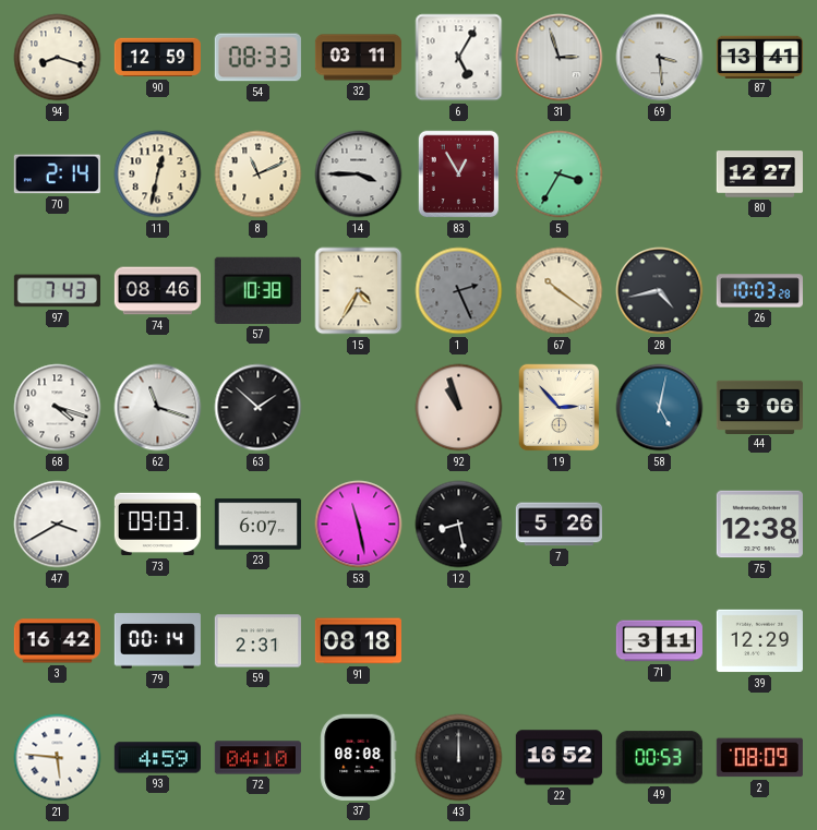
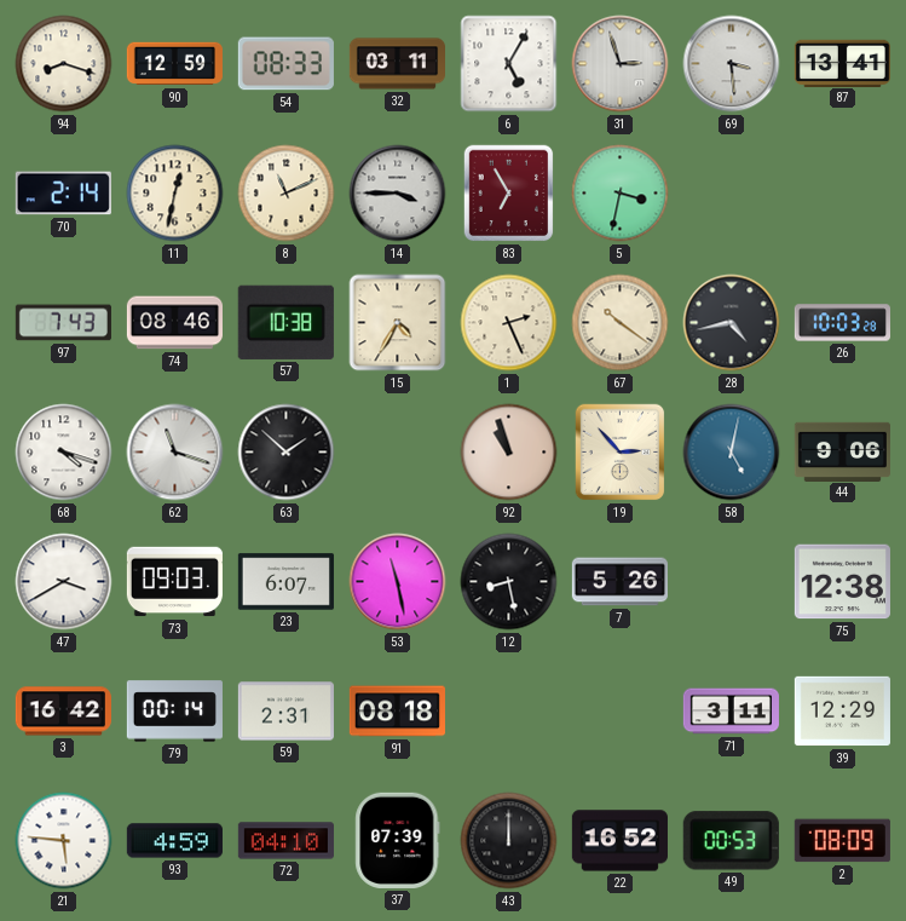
83: 12:55 -> 6:55 (509, 194)
5: 3:35 -> 3:32 (621, 194)
80: 12:27 -> none (759, 175)
1 dial: grey -> cream (509, 323)
37: 08:08 -> 07:39 (398, 840)
